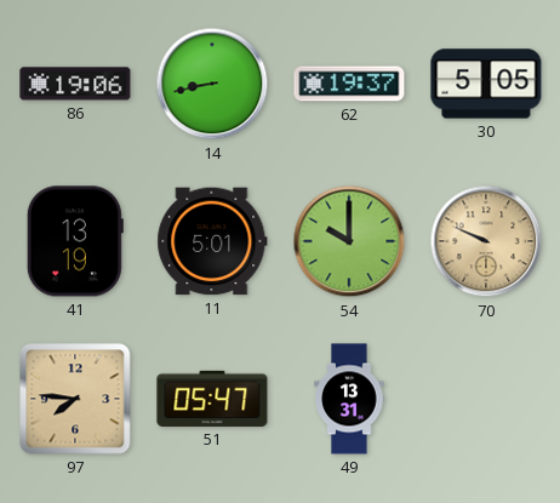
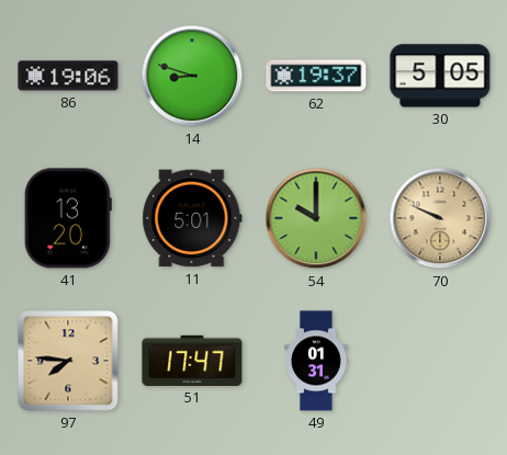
14: 8:43 -> 8:48 (192, 76)
41: 13:19 -> 13:20 (68, 218)
51: 05:47 -> 17:47 (192, 361)
49: 13:31 -> 01:31 (316, 361)
